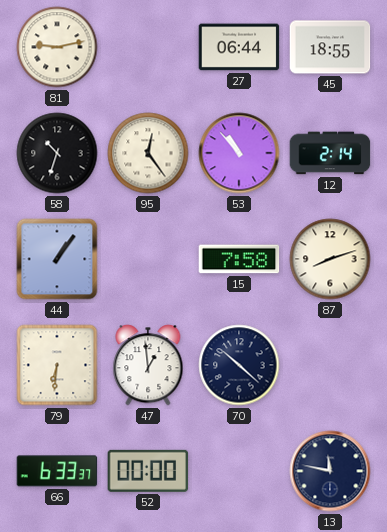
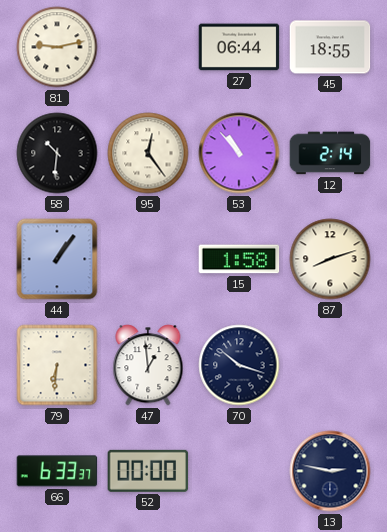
58: 10:33 -> 10:31 (57, 153)
15: 7:58 -> 1:58 (239, 259)
70: 10:22 -> 10:18 (239, 365)
13: 11:47 -> 2:47 (330, 471)
